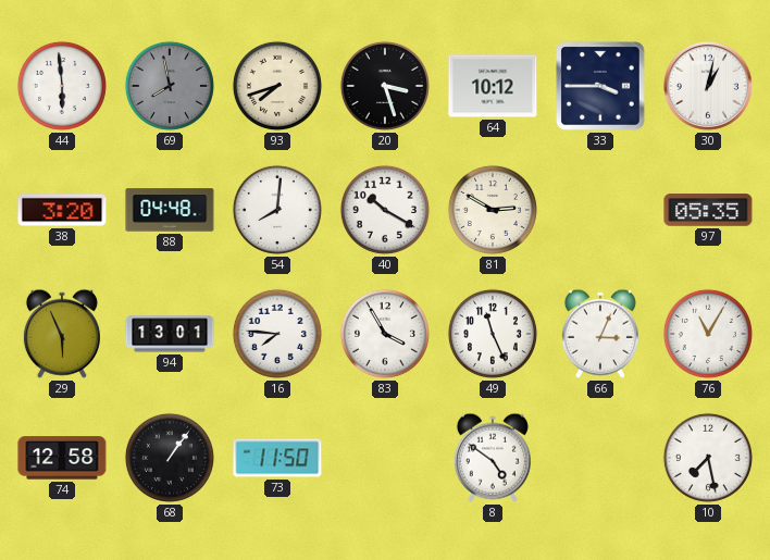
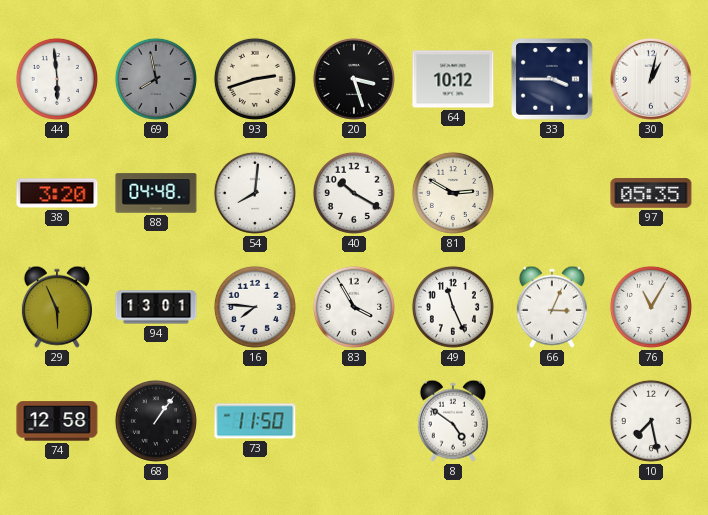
93: 7:42 -> 2:42 (255, 79)
